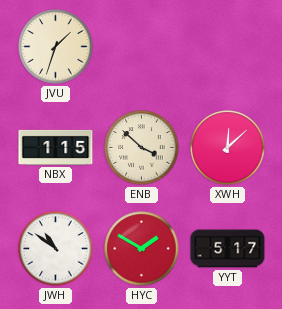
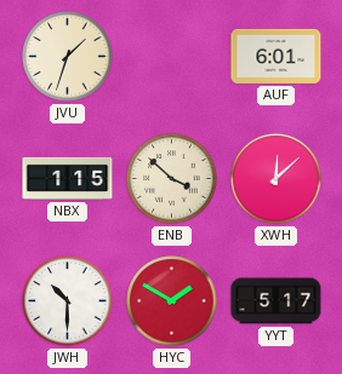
AUF: none -> 6:01 (277, 56)
JWH: 10:51 -> 10:30 (68, 301)
